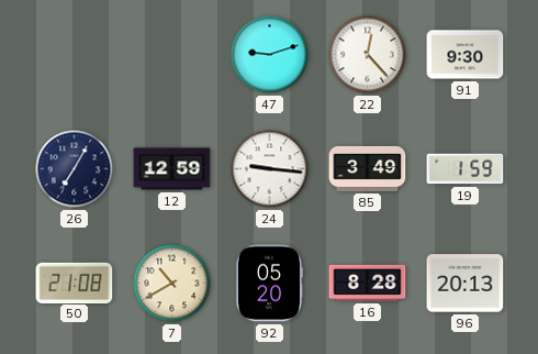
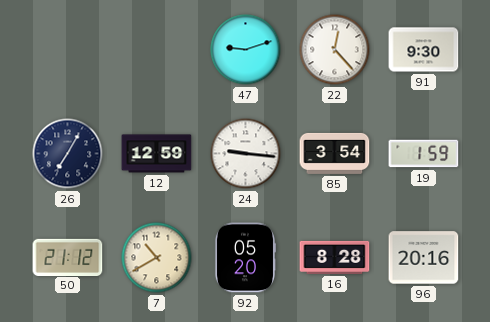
85: 3:49 -> 3:54 (335, 153)
50: 21:08 -> 21:12 (68, 257)
96: 20:13 -> 20:16 (424, 258)
